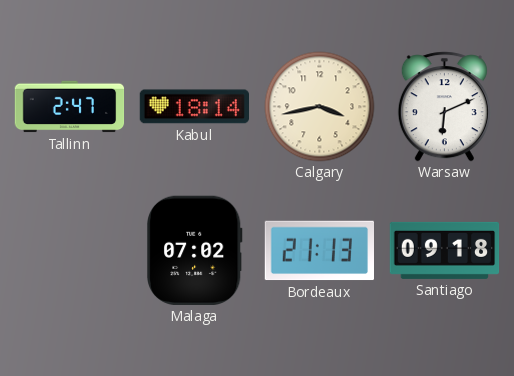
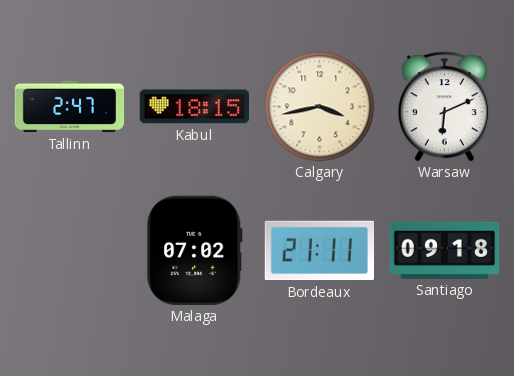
Kabul: 18:14 -> 18:15 (194, 107)
Bordeaux: 21:13 -> 21:11 (319, 251)
